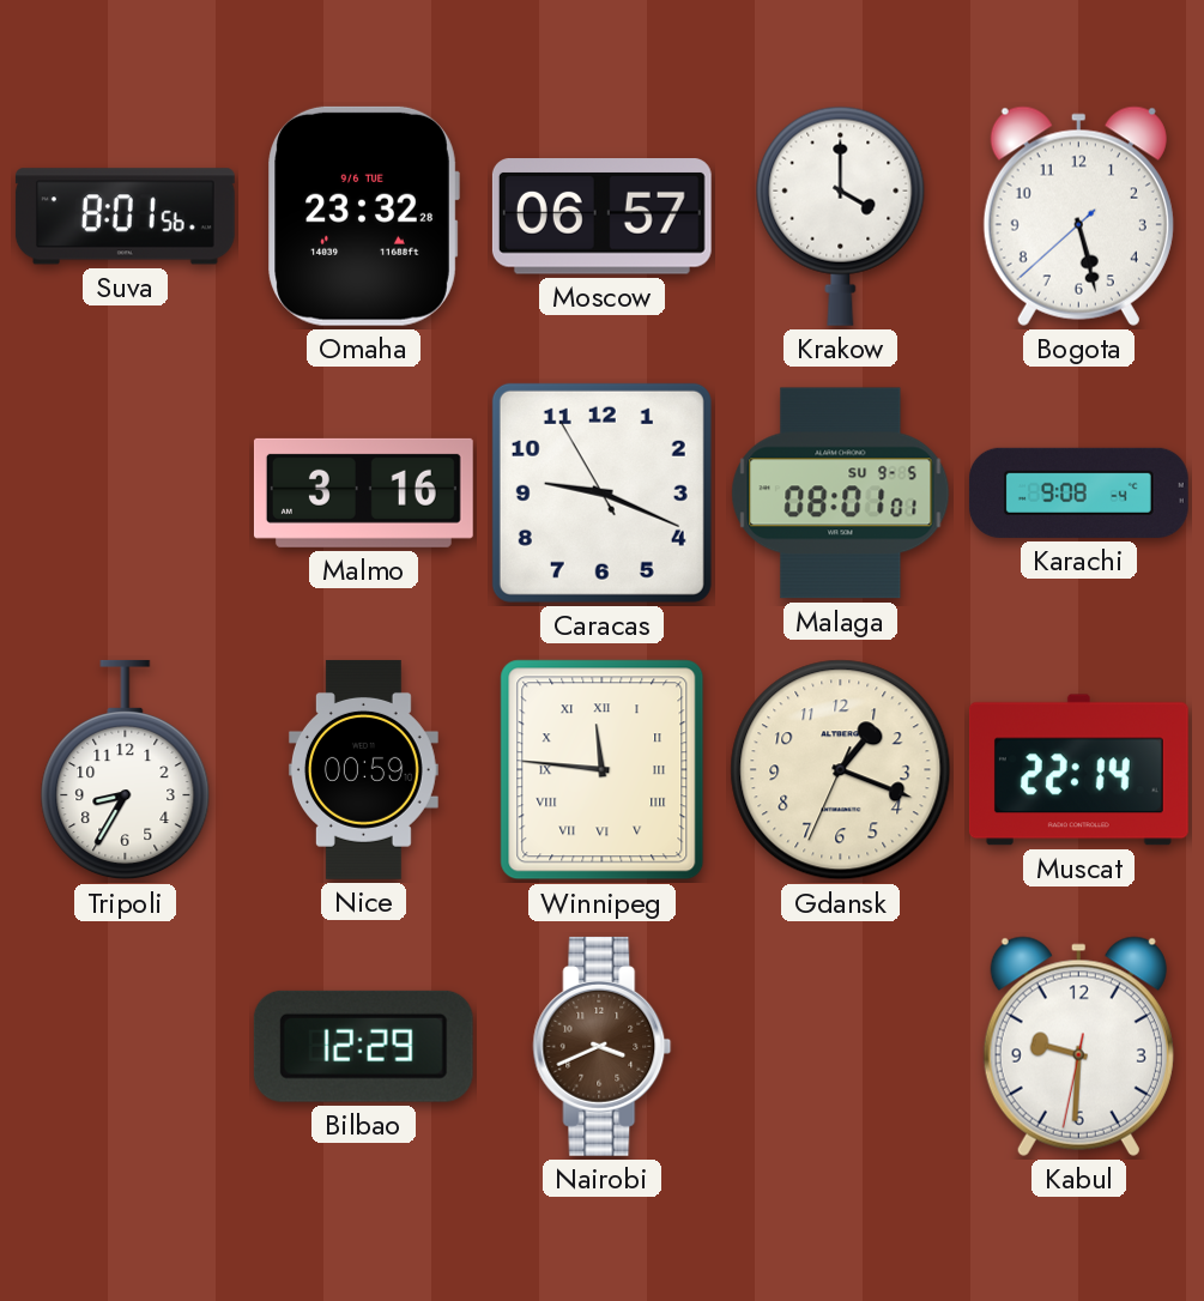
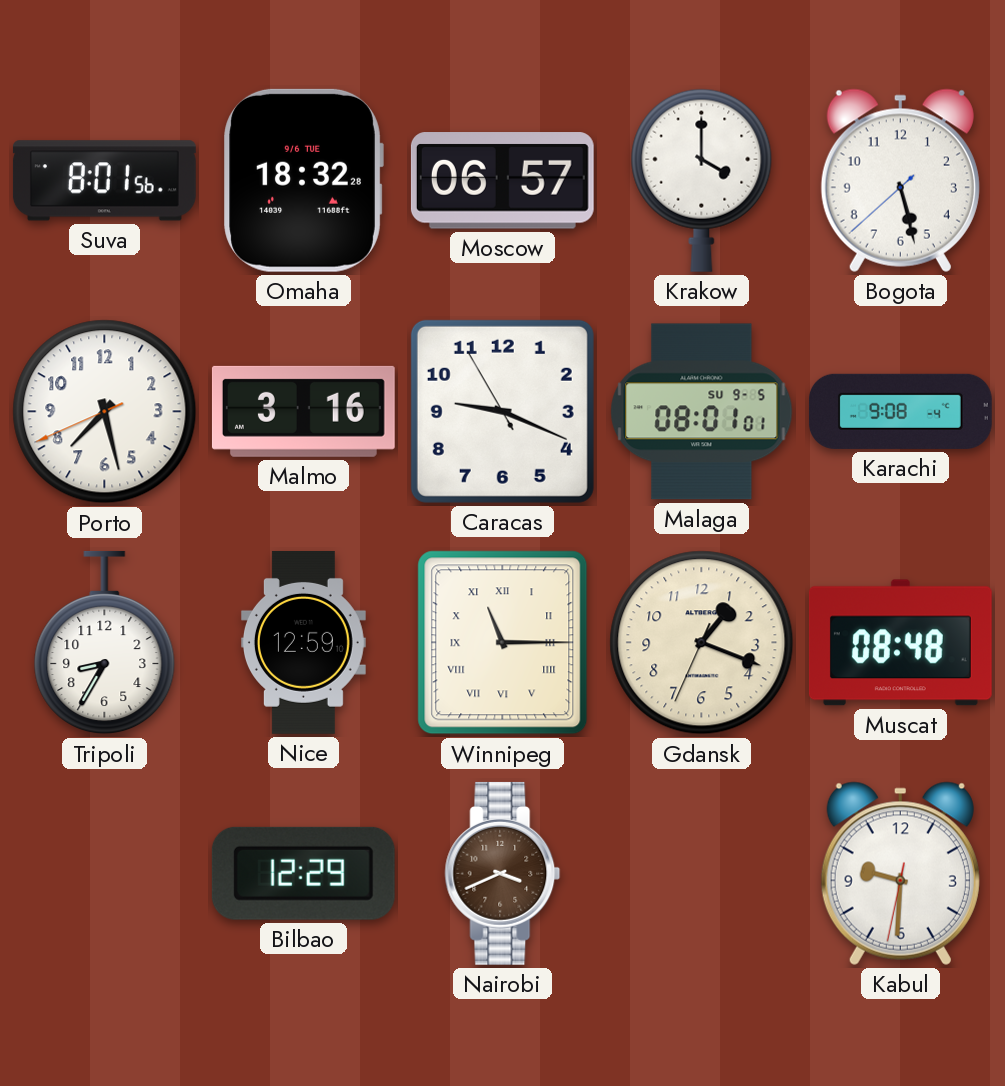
Omaha: 23:32 -> 18:32 (303, 180)
Porto: none -> 7:27 (105, 412)
Nice: 00:59 -> 12:59 (303, 642)
Winnipeg: 11:46 -> 11:15 (503, 643)
Muscat: 22:14 -> 08:48 (900, 643)
